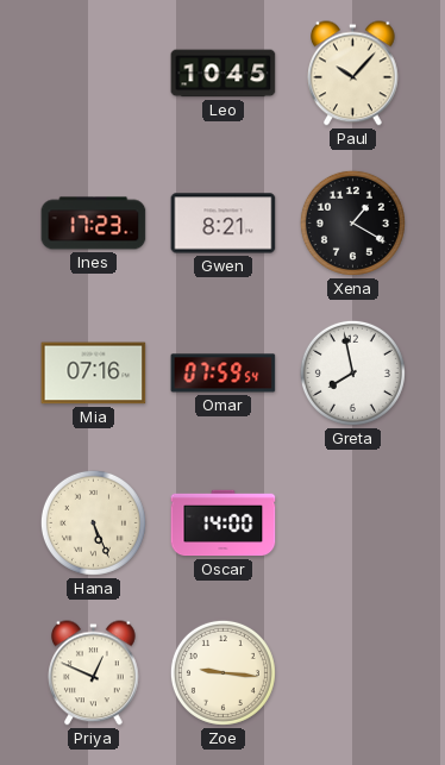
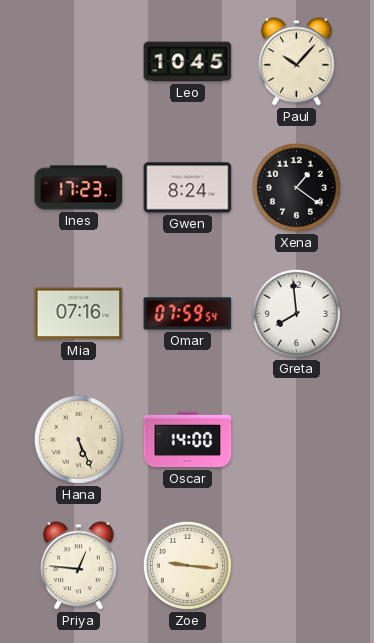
Gwen: 8:21 -> 8:24 (188, 188)
Xena: 1:20 -> 1:21 (296, 187)
Greta: 7:58 -> 7:59 (296, 313)
Priya: 12:49 -> 12:46 (79, 566)
